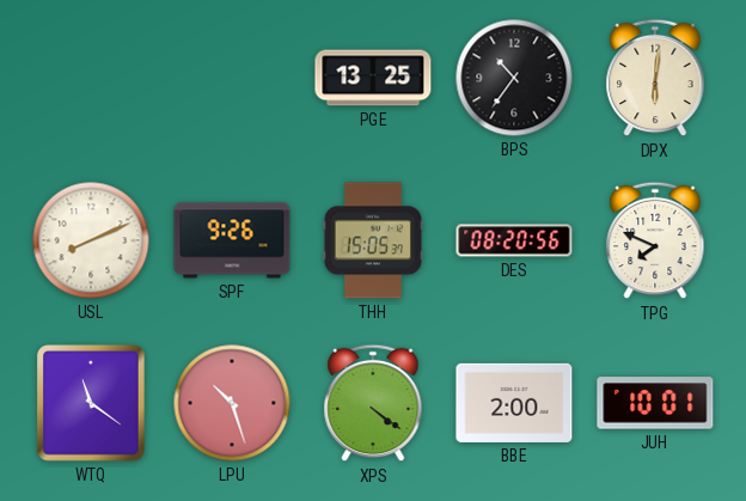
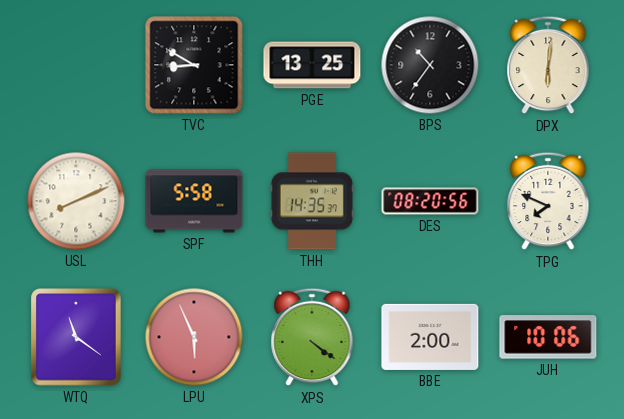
TVC: none -> 8:50 (194, 65)
SPF: 9:26 -> 5:58 (194, 201)
THH: 15:05 -> 14:35 (312, 201)
LPU: 10:27 -> 5:56 (194, 337)
JUH: 10:01 -> 10:06 (548, 337)
